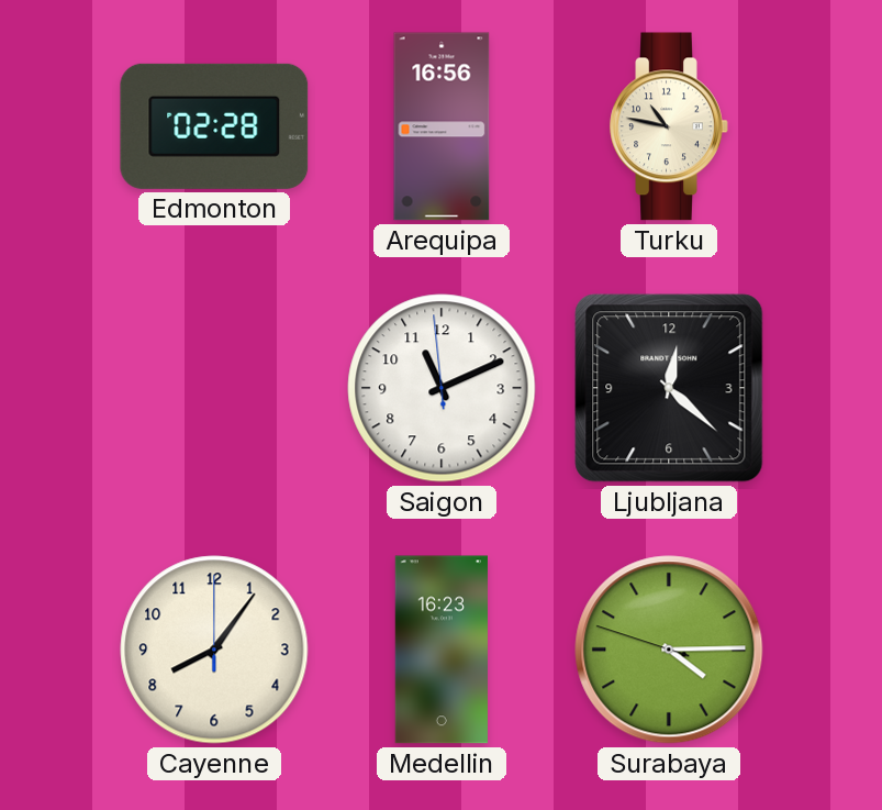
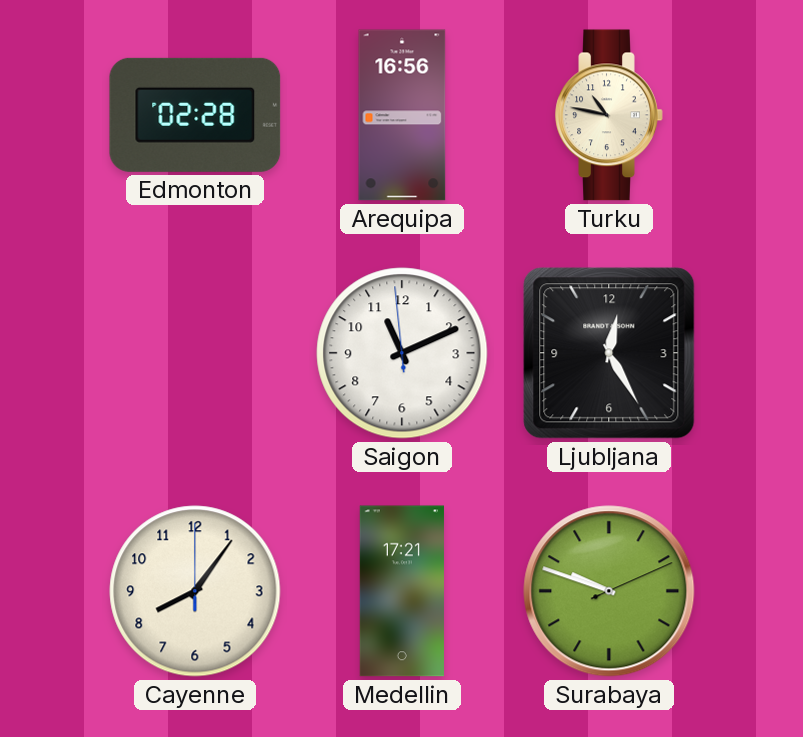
Ljubljana: 12:22 -> 12:25 (609, 353)
Medellin: 16:23 -> 17:21 (402, 591)
Surabaya: 4:14 -> 9:48 (609, 591)
